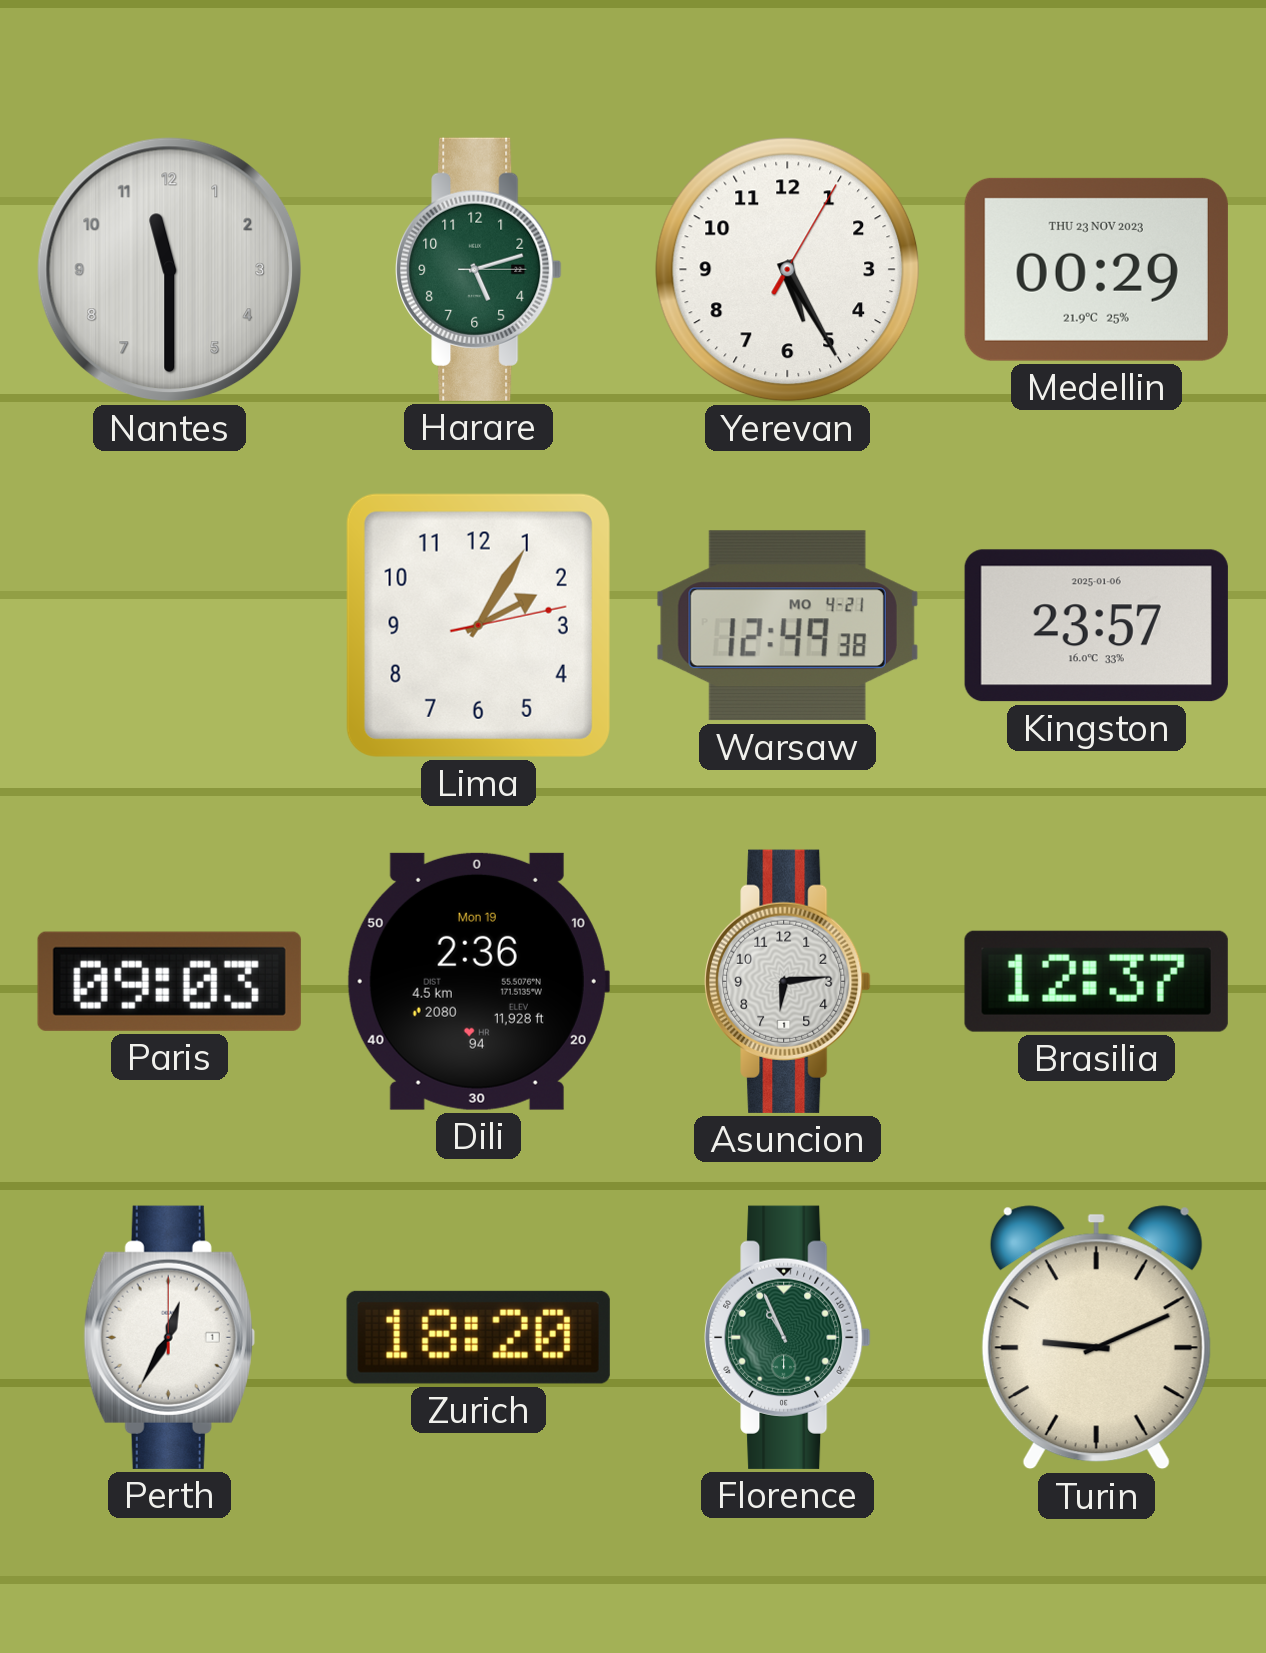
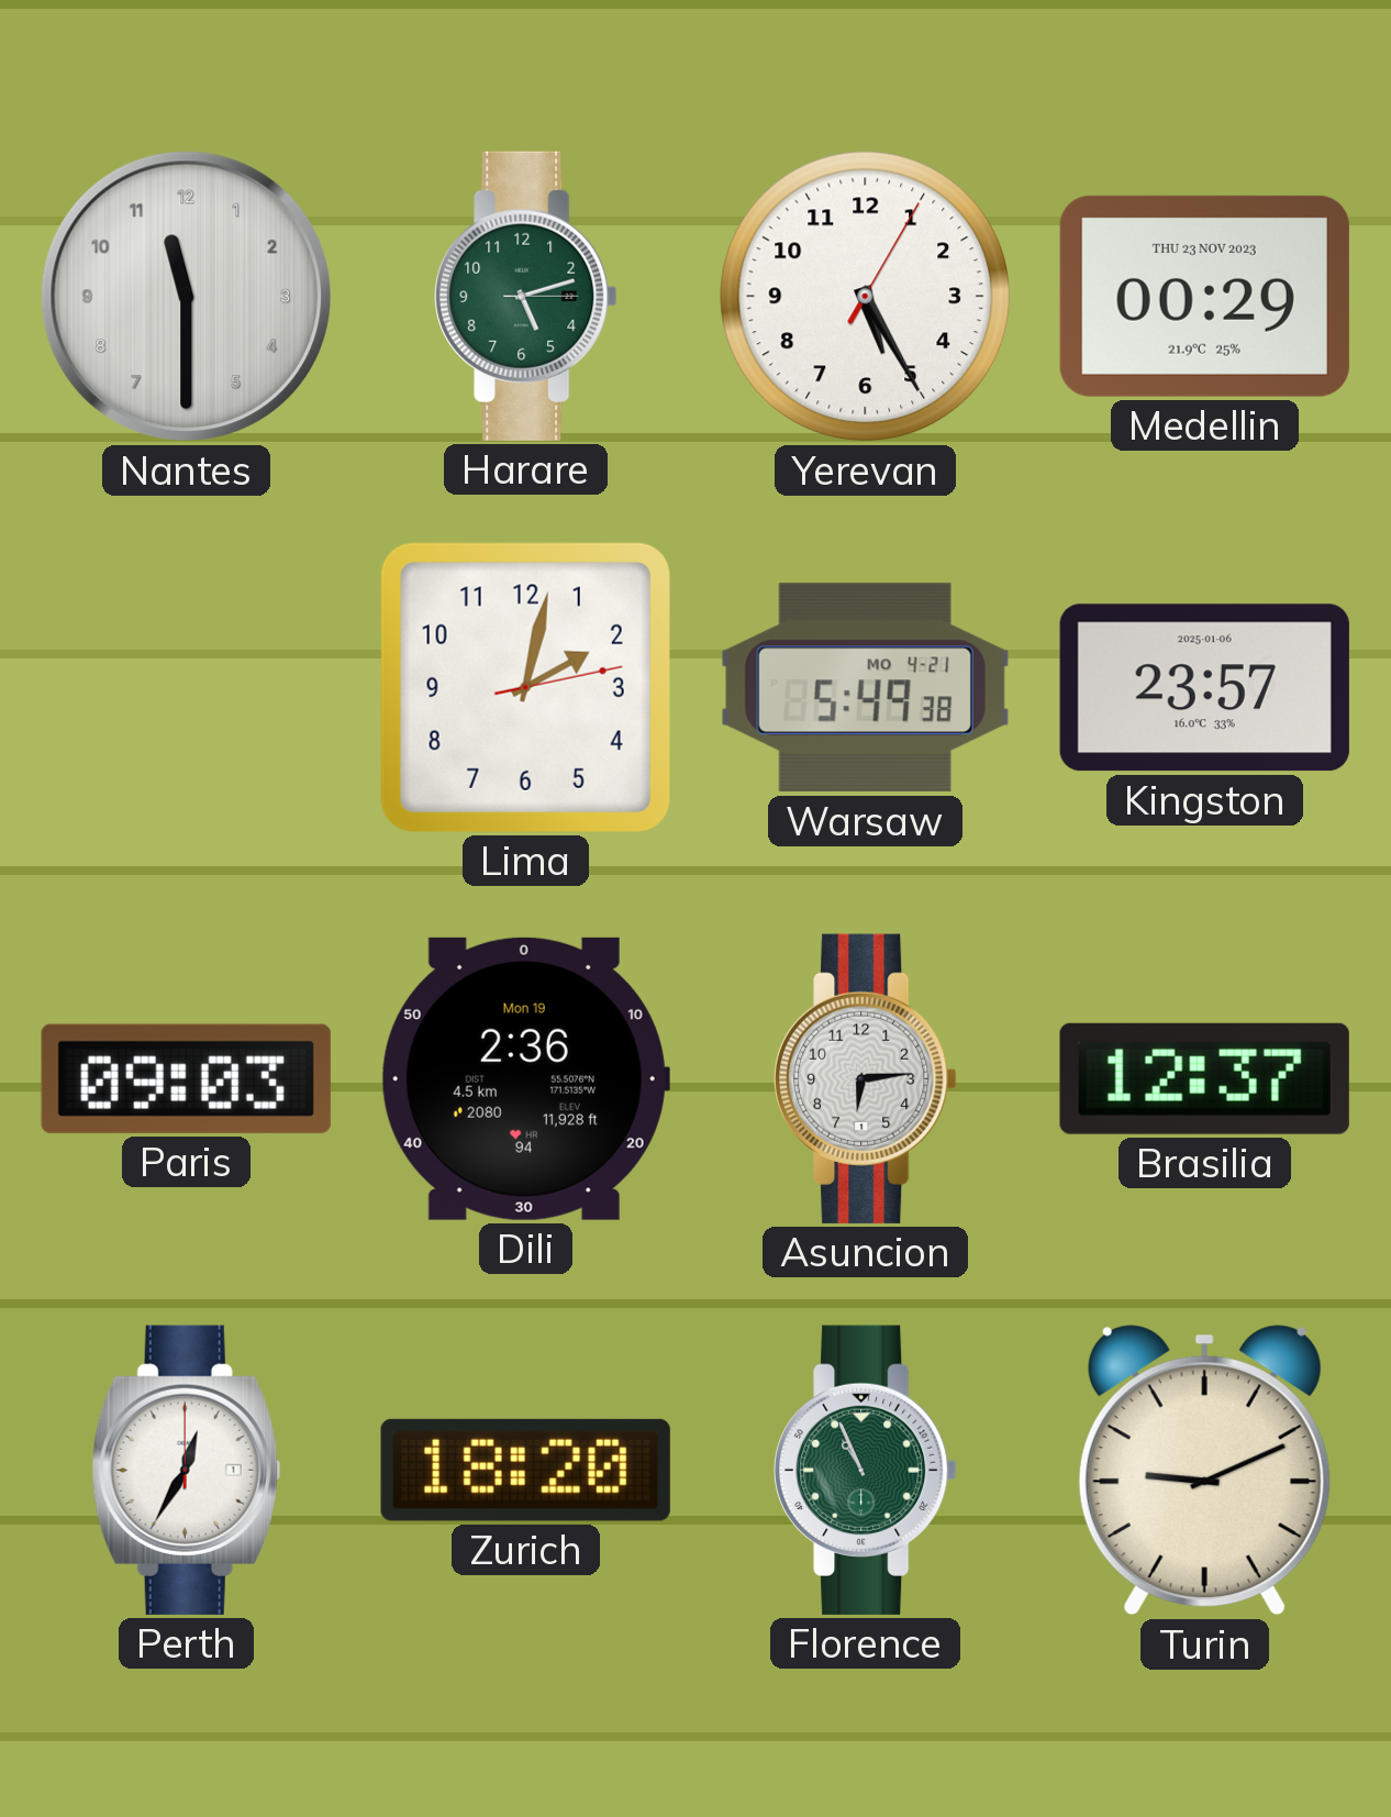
Lima: 2:05 -> 2:02 (525, 687)
Warsaw: 12:49 -> 5:49 (865, 688)
